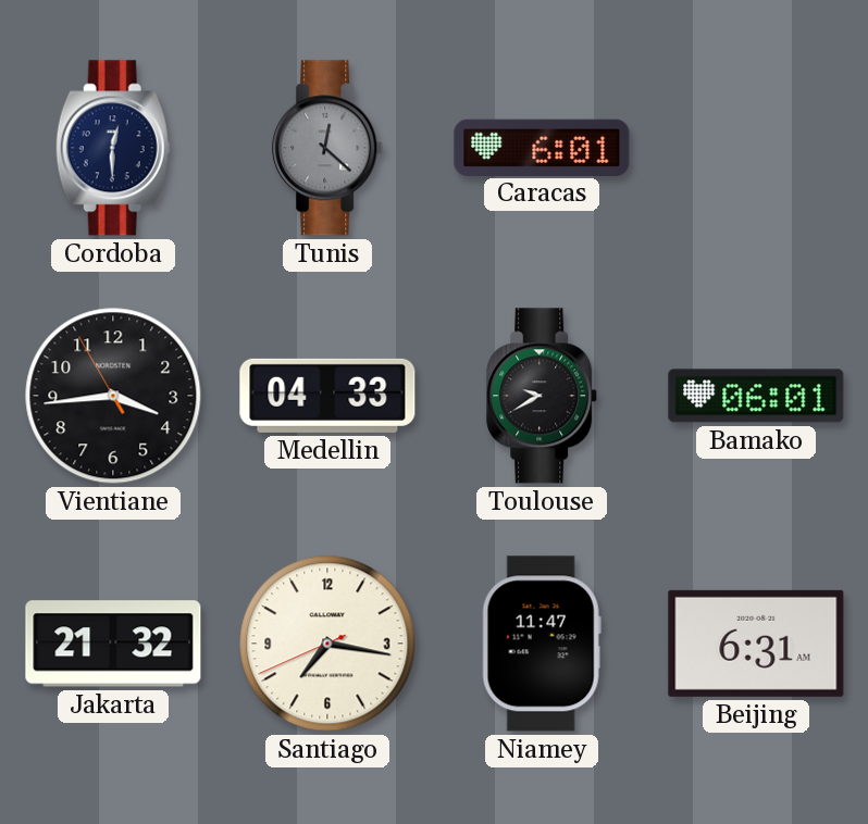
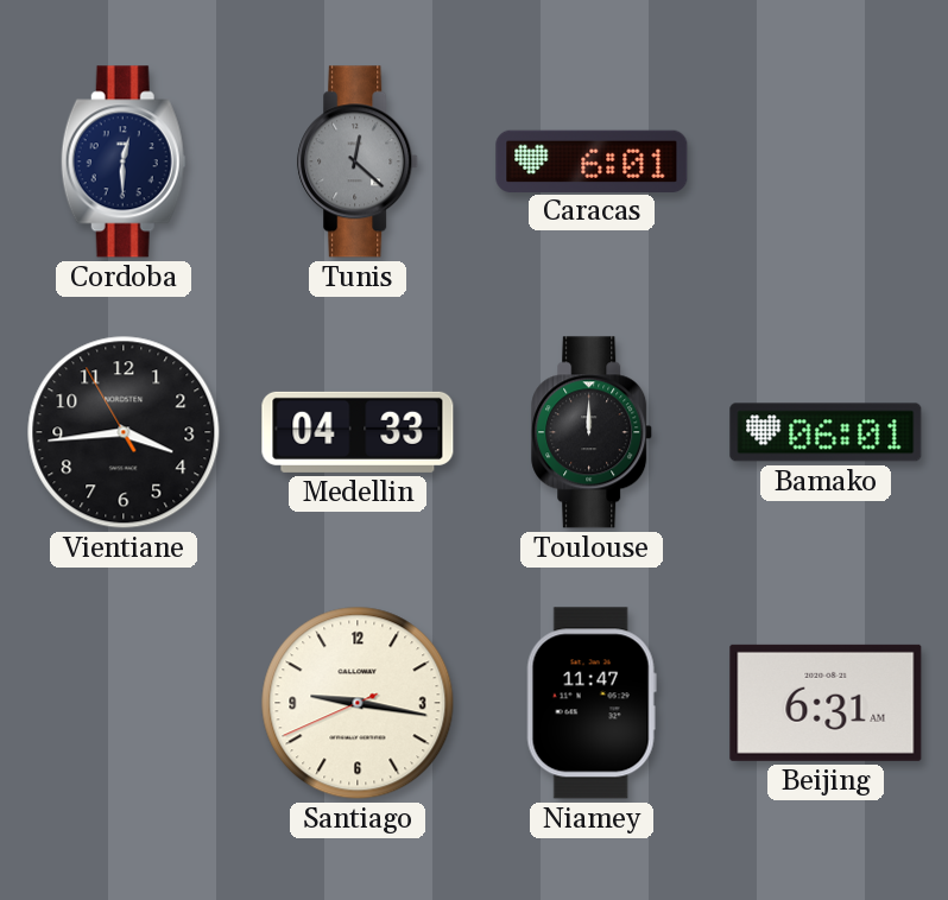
Toulouse: 9:40 -> 12:00 (593, 432)
Jakarta: 21:32 -> none (113, 644)
Santiago: 7:16 -> 9:16 (358, 703)
